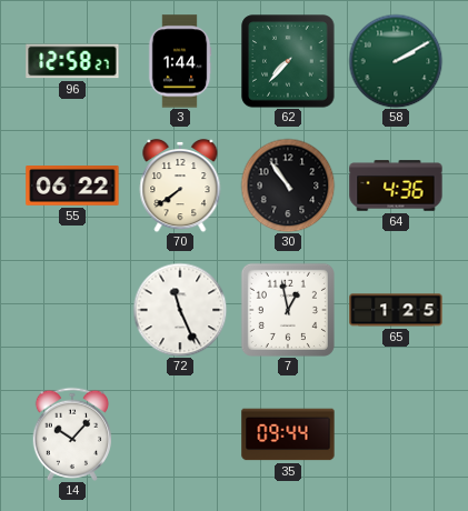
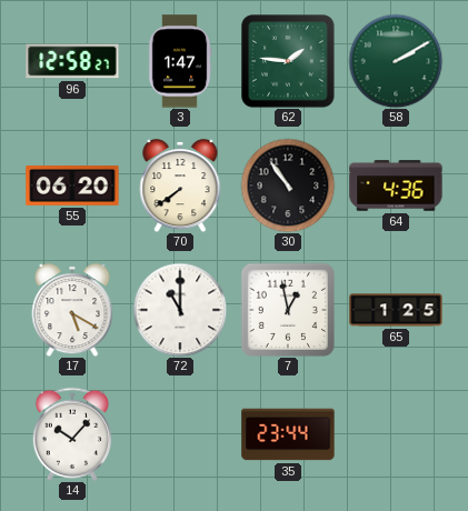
3: 1:44 -> 1:47 (180, 61)
62: 7:37 -> 1:46 (288, 61)
55: 06:22 -> 06:20 (72, 187)
17: none -> 5:20 (72, 310)
72: 11:26 -> 11:00 (180, 310)
35: 09:44 -> 23:44 (288, 434)
